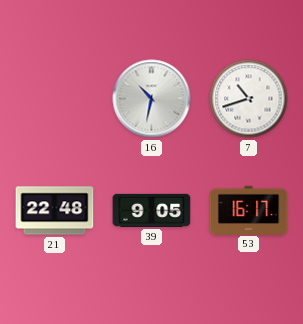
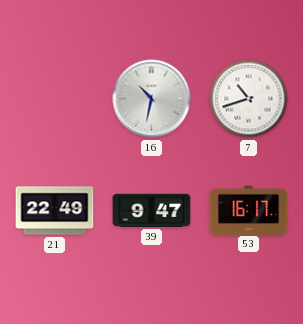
21: 22:48 -> 22:49 (55, 211)
39: 9:05 -> 9:47 (152, 210)
